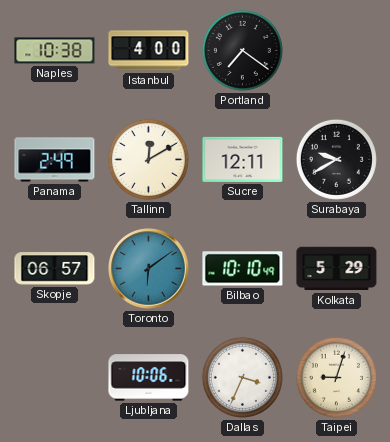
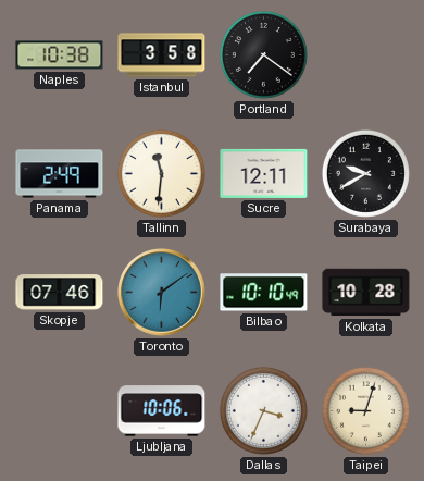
Istanbul: 4:00 -> 3:58 (162, 55)
Tallinn: 12:10 -> 11:31 (161, 173)
Skopje: 06:57 -> 07:46 (60, 293)
Kolkata: 5:29 -> 10:28 (366, 293)
